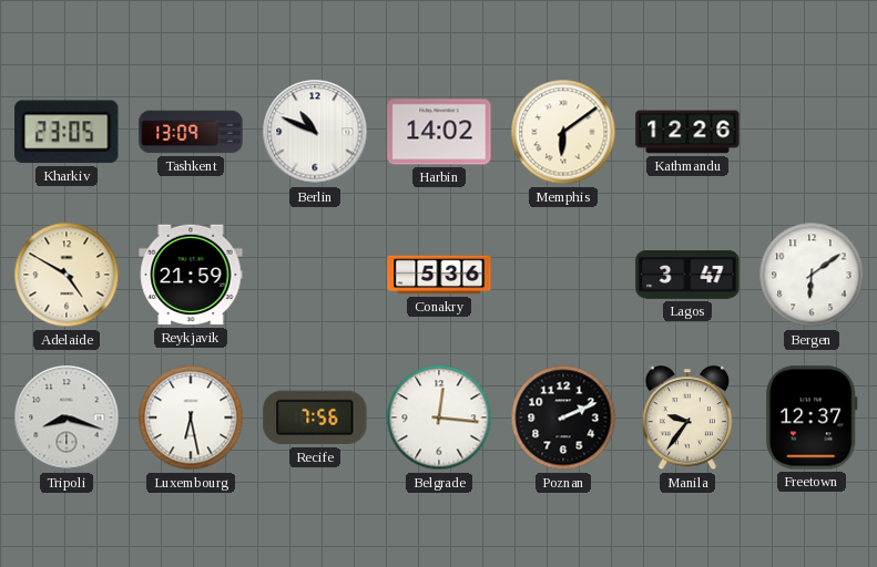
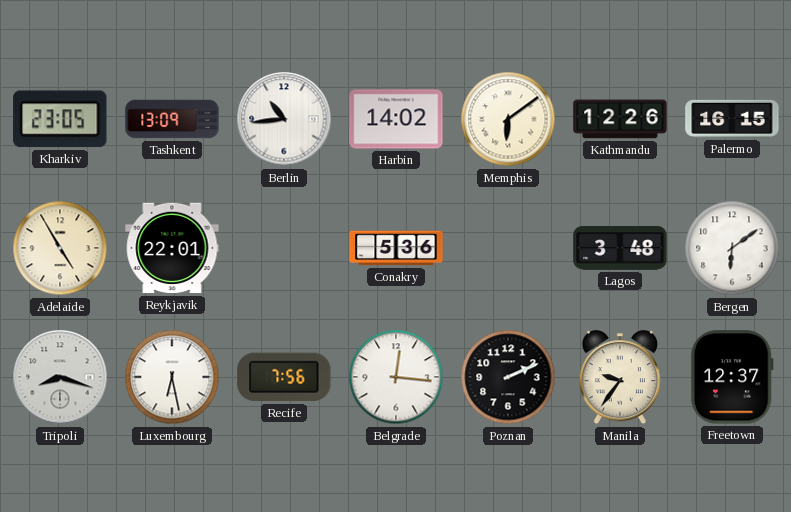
Berlin: 10:49 -> 10:44 (284, 119)
Palermo: none -> 16:15 (732, 119)
Adelaide: 4:50 -> 4:55 (60, 248)
Reykjavik: 21:59 -> 22:01 (172, 248)
Lagos: 3:47 -> 3:48 (620, 248)
